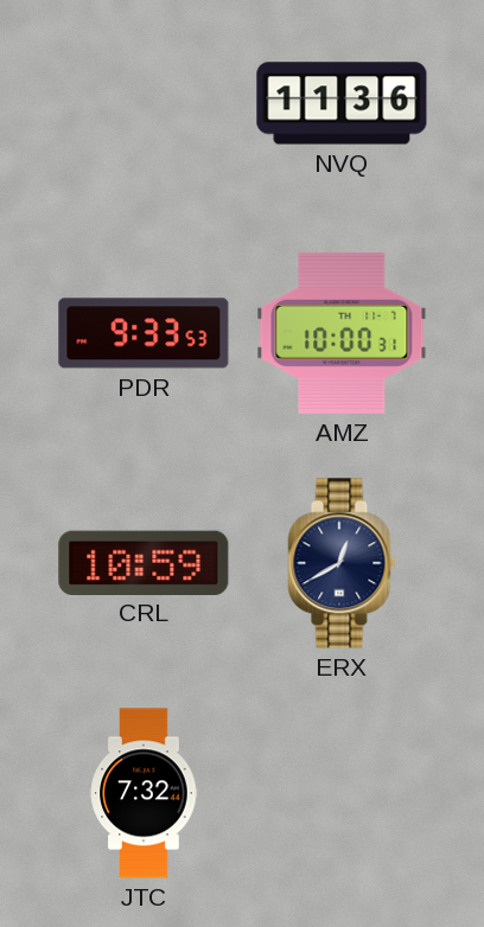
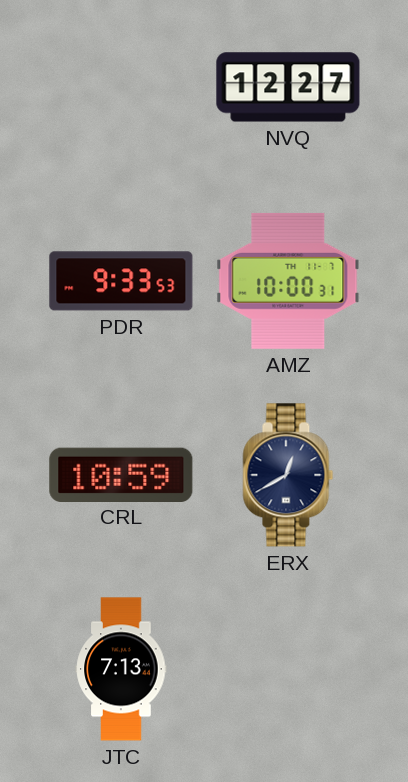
NVQ: 11:36 -> 12:27 (288, 87)
JTC: 7:32 -> 7:13 (121, 669)
